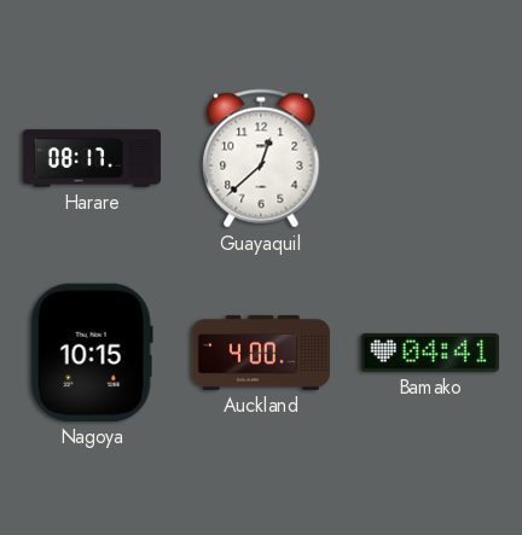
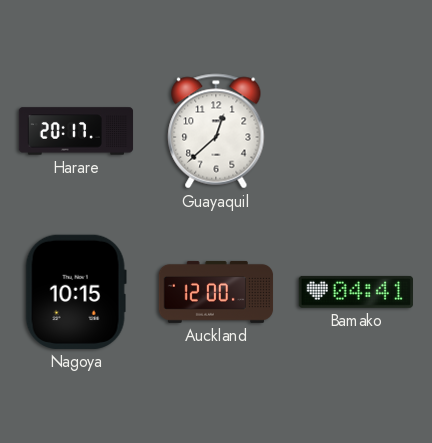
Harare: 08:17 -> 20:17 (76, 131)
Auckland: 4:00 -> 12:00 (216, 292)
